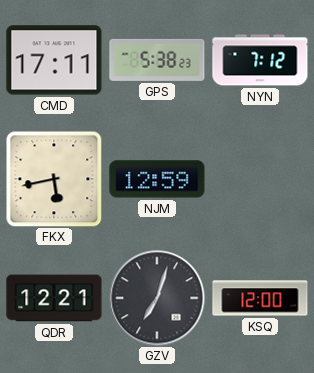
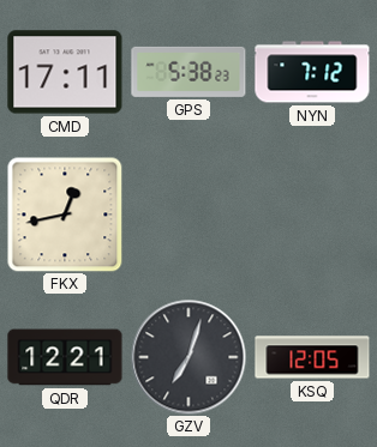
FKX: 5:43 -> 12:43 (65, 215)
NJM: 12:59 -> none (157, 179)
KSQ: 12:00 -> 12:05 (312, 357)
